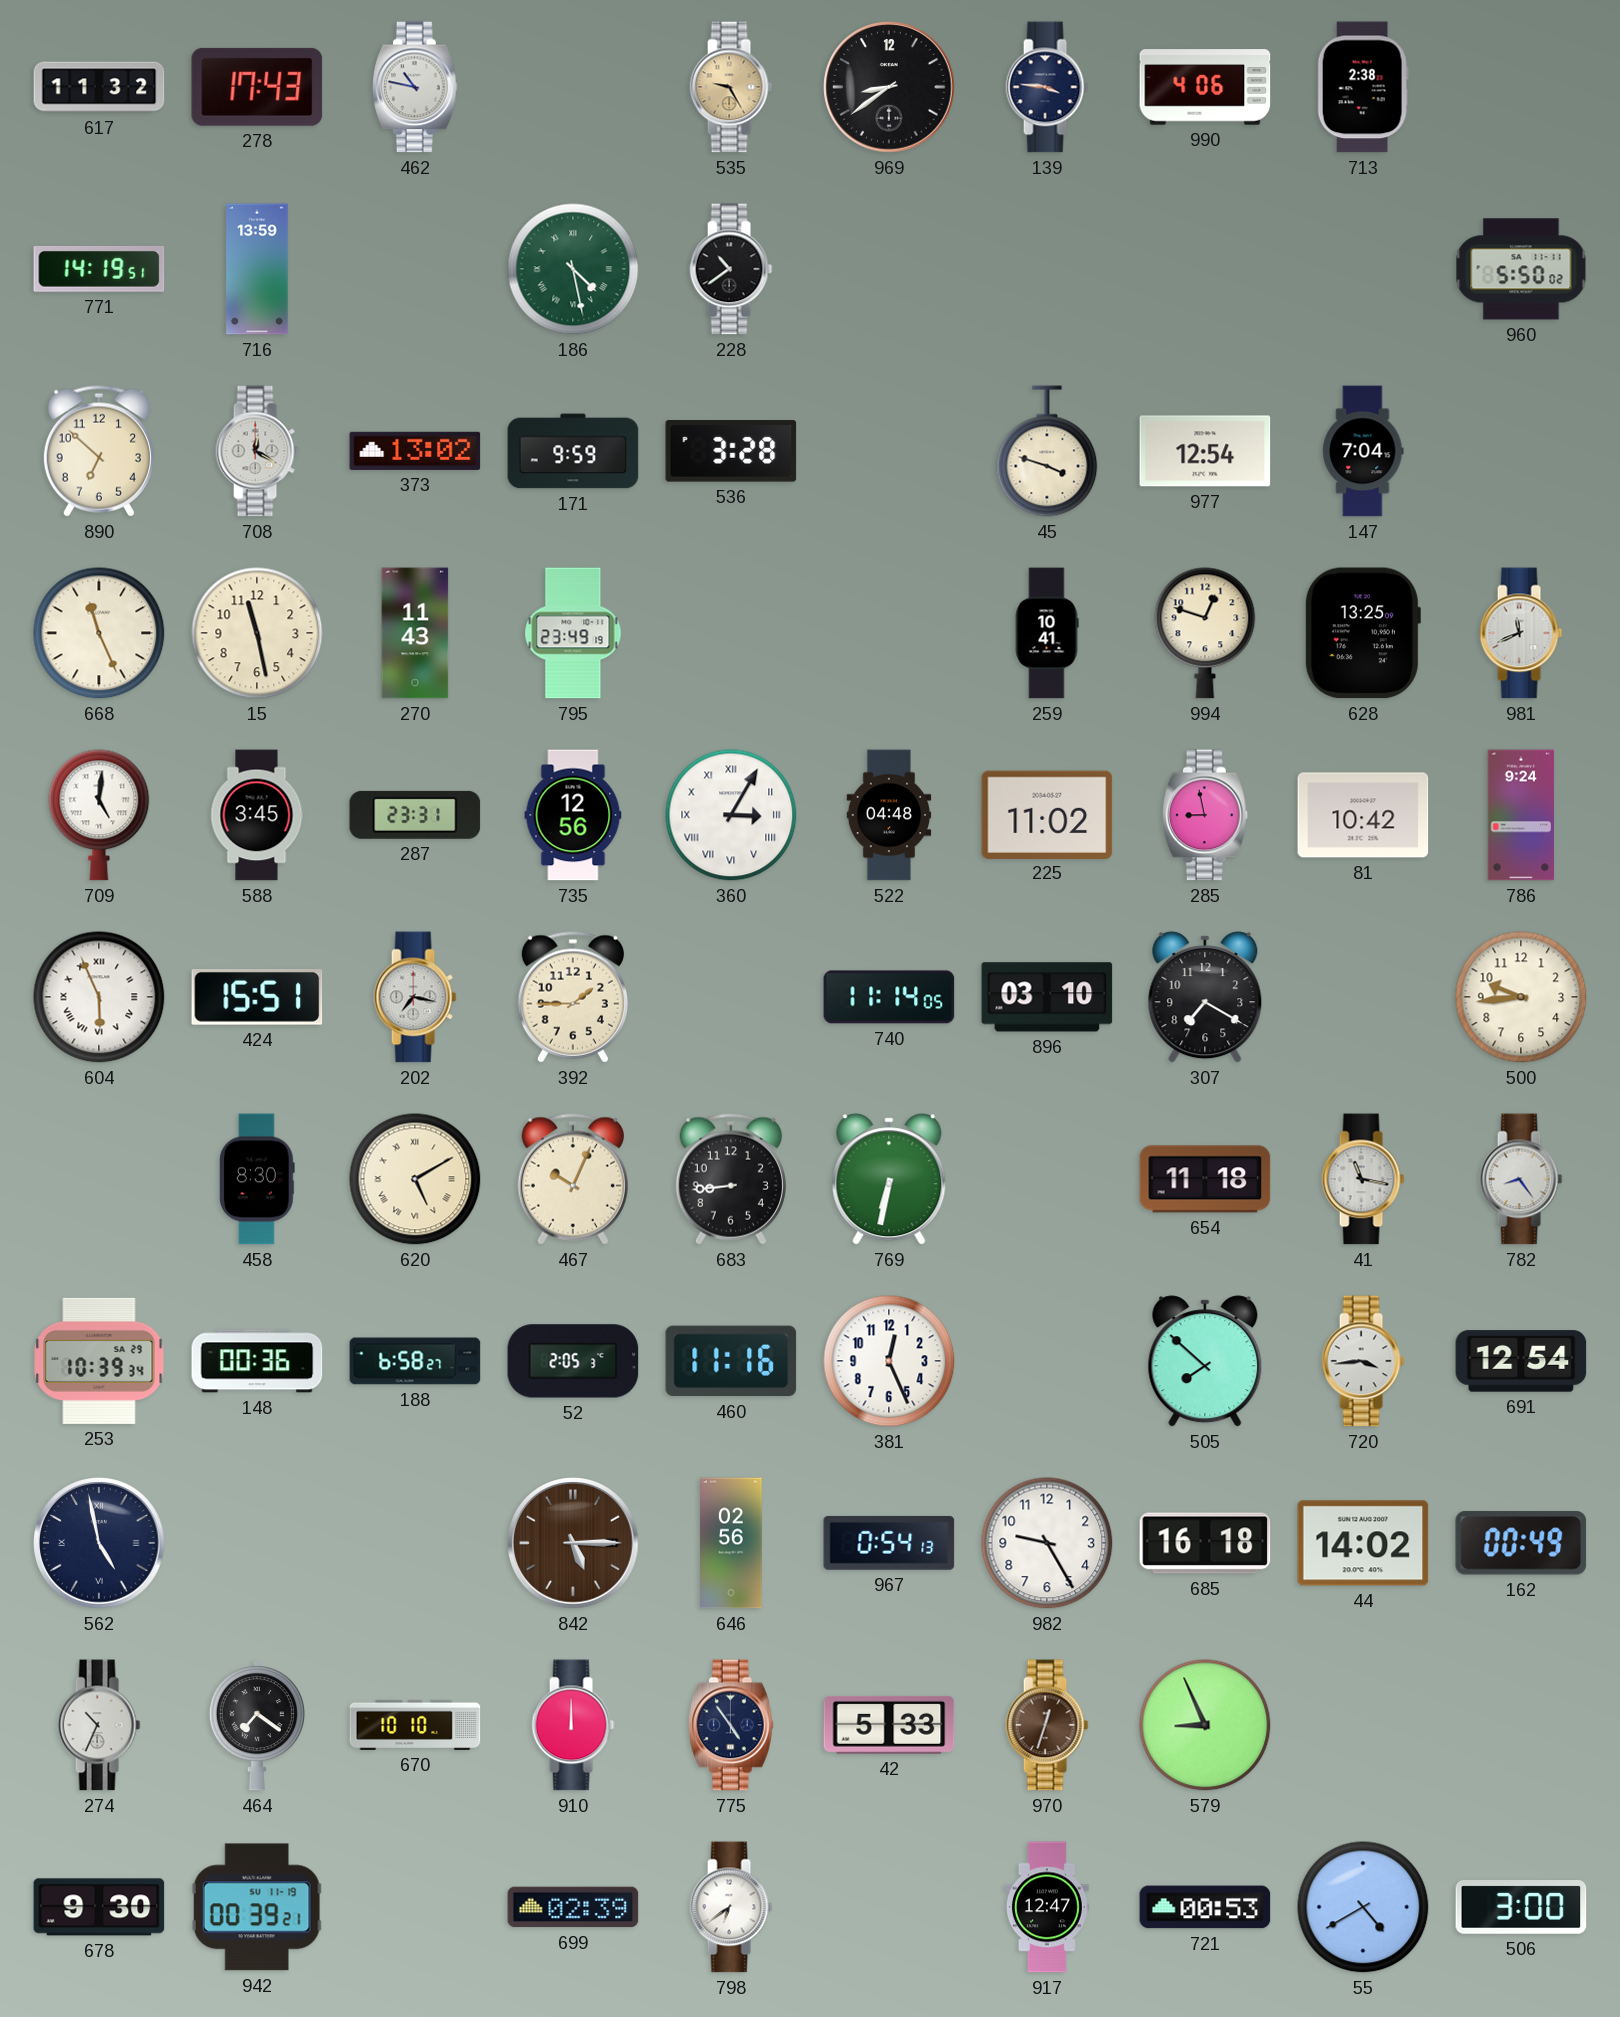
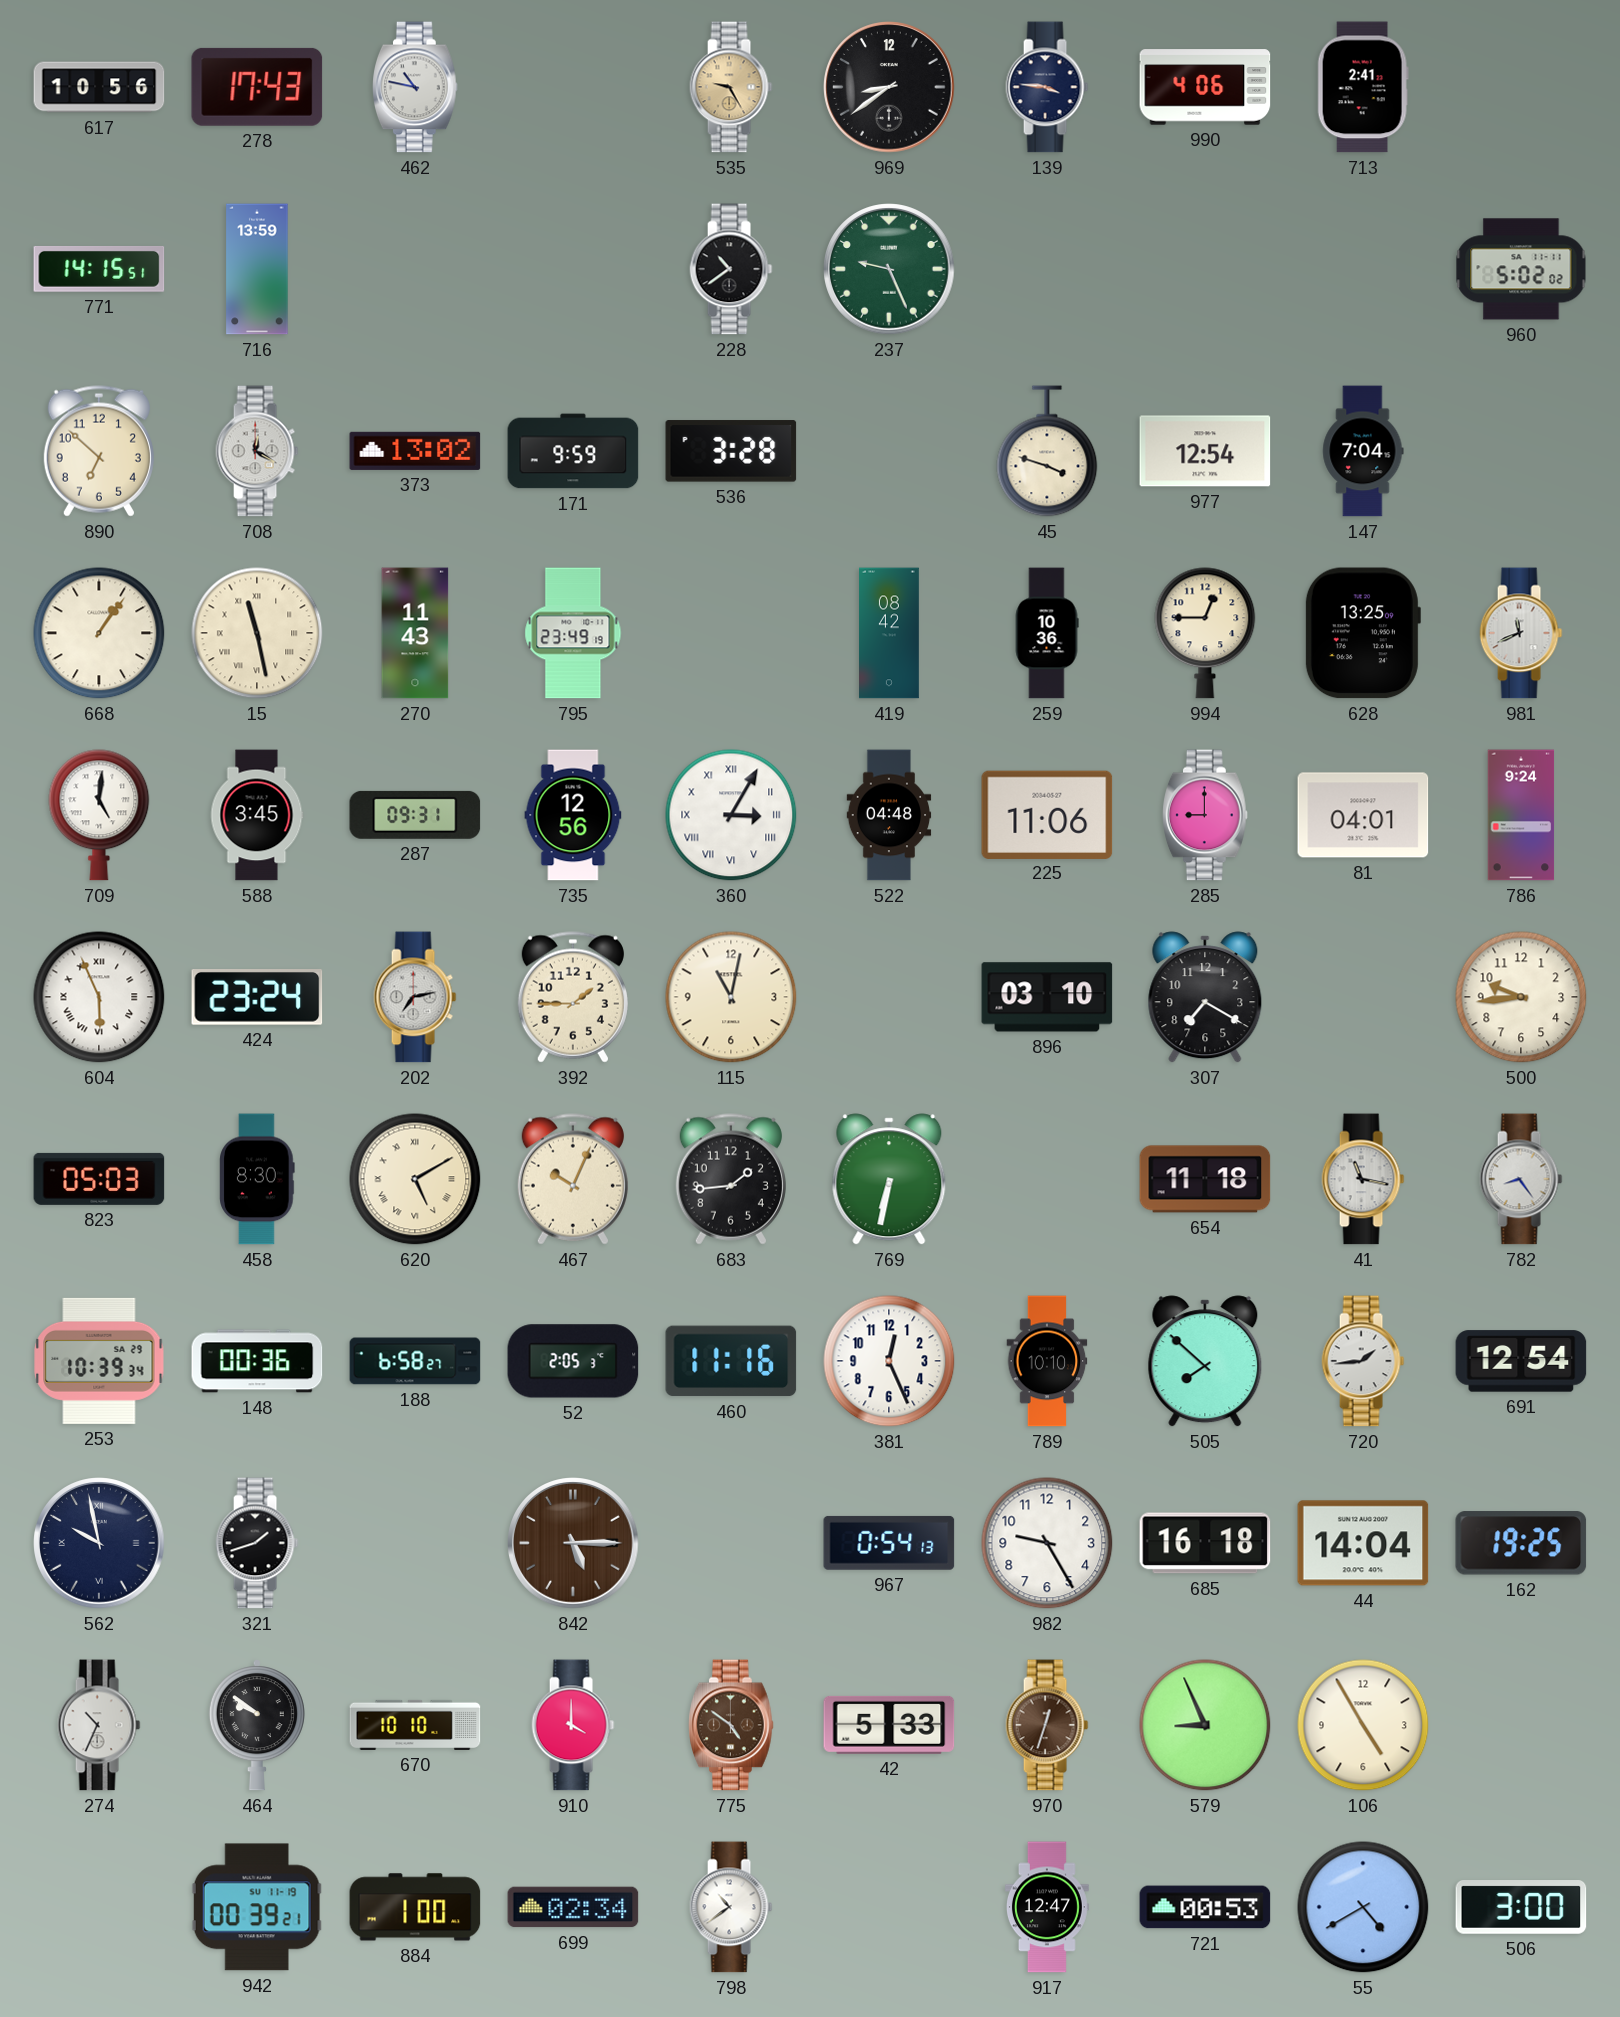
617: 11:32 -> 10:56 (99, 87)
713: 2:38 -> 2:41 (1363, 87)
771: 14:19 -> 14:15 (99, 269)
186: 4:28 -> none (573, 269)
237: none -> 9:26 (889, 269)
960: 5:50 -> 5:02 (1521, 269)
668: 11:26 -> 1:06 (99, 633)
15 numerals: Arabic -> Roman (257, 633)
419: none -> 08:42 (890, 633)
259: 10:41 -> 10:36 (1047, 633)
994: 12:48 -> 12:45 (1205, 633)
287: 23:31 -> 09:31 (415, 815)
225: 11:02 -> 11:06 (1047, 814)
285: 8:58 -> 9:00 (1206, 815)
81: 10:42 -> 04:01 (1363, 815)
424: 15:51 -> 23:24 (257, 998)
202: 7:17 -> 7:13 (415, 997)
115: none -> 11:02 (731, 997)
740: 11:14 -> none (889, 997)
823: none -> 05:03 (99, 1179)
683: 8:44 -> 1:44 (731, 1179)
789: none -> 10:10 (1047, 1361)
720: 3:44 -> 1:44 (1363, 1361)
562: 4:58 -> 9:58 (99, 1543)
321: none -> 1:42 (257, 1543)
646: 02:56 -> none (732, 1543)
44: 14:02 -> 14:04 (1363, 1543)
162: 00:49 -> 19:25 (1521, 1543)
464: 7:21 -> 9:51 (257, 1725)
910: 12:00 -> 4:00 (573, 1725)
775: 4:54 -> 4:51 (732, 1725)
775 dial: navy -> brown (732, 1725)
106: none -> 4:55 (1363, 1725)
678: 9:30 -> none (99, 1907)
884: none -> 1:00 (415, 1907)
699: 02:39 -> 02:34 (573, 1907)
798: 6:39 -> 10:39 (731, 1907)
